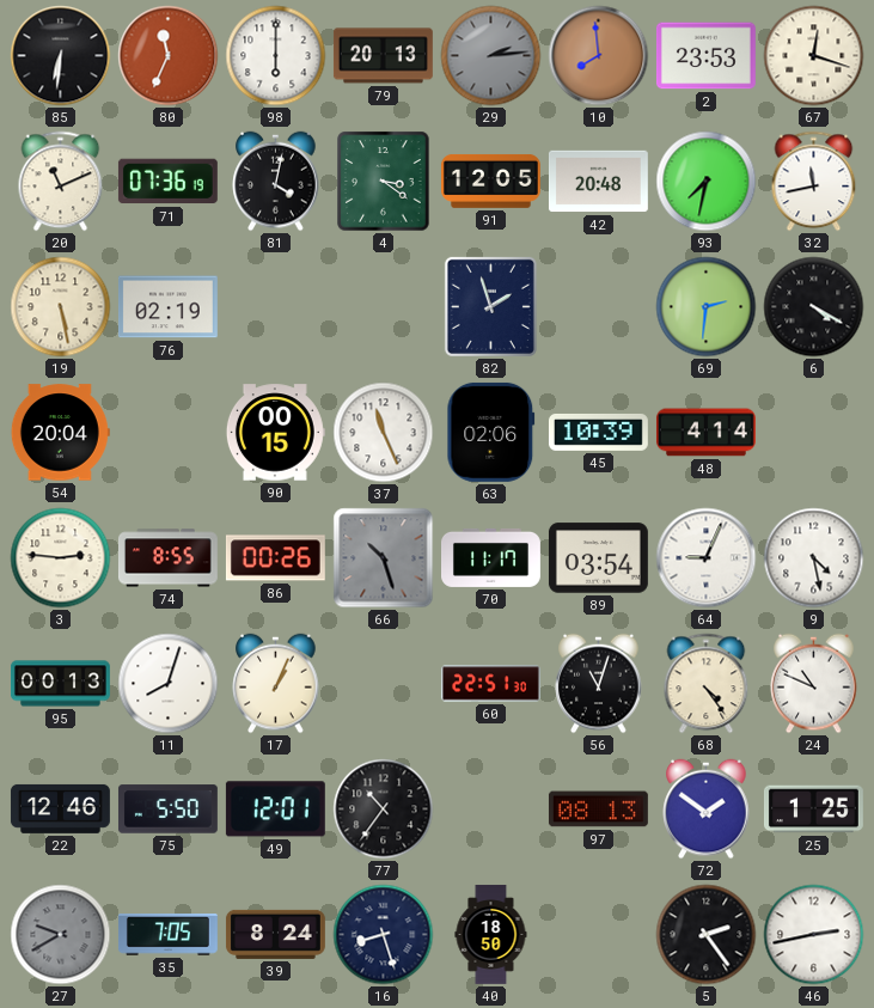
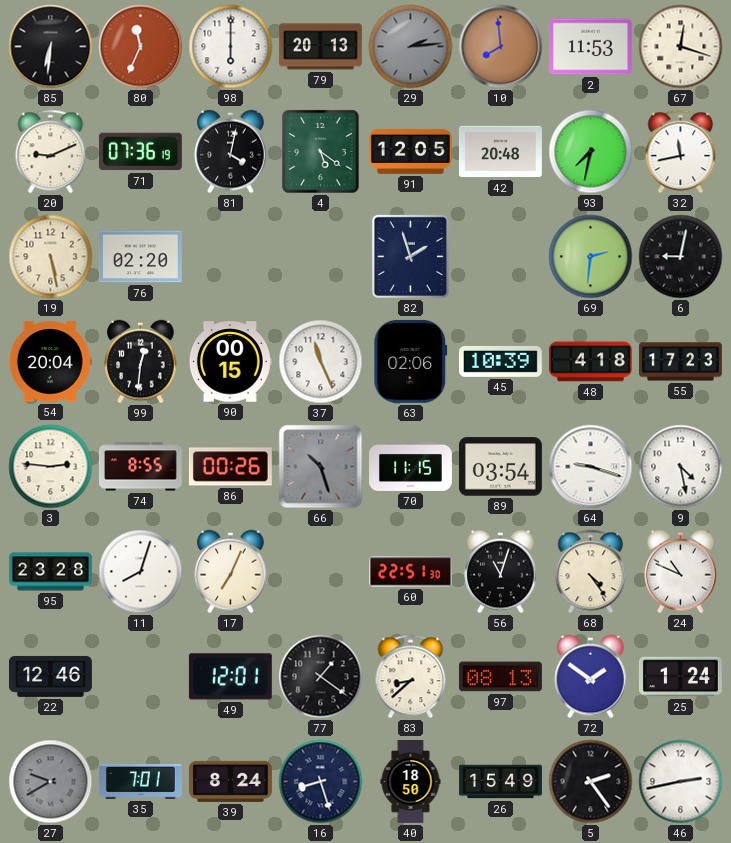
2: 23:53 -> 11:53 (590, 47)
20: 11:11 -> 9:11 (51, 152)
4: 3:21 -> 5:21 (321, 152)
76: 02:19 -> 02:20 (140, 257)
6: 4:20 -> 9:02 (681, 257)
99: none -> 12:31 (141, 362)
48: 4:14 -> 4:18 (590, 362)
55: none -> 17:23 (680, 362)
70: 11:17 -> 11:15 (411, 466)
64: 9:04 -> 9:18 (591, 467)
95: 00:13 -> 23:28 (51, 572)
17: 1:04 -> 7:04 (231, 572)
75: 5:50 -> none (167, 810)
77: 10:36 -> 1:21 (321, 677)
83: none -> 8:38 (411, 677)
25: 1:25 -> 1:24 (680, 677)
35: 7:05 -> 7:01 (140, 782)
26: none -> 15:49 (501, 782)
